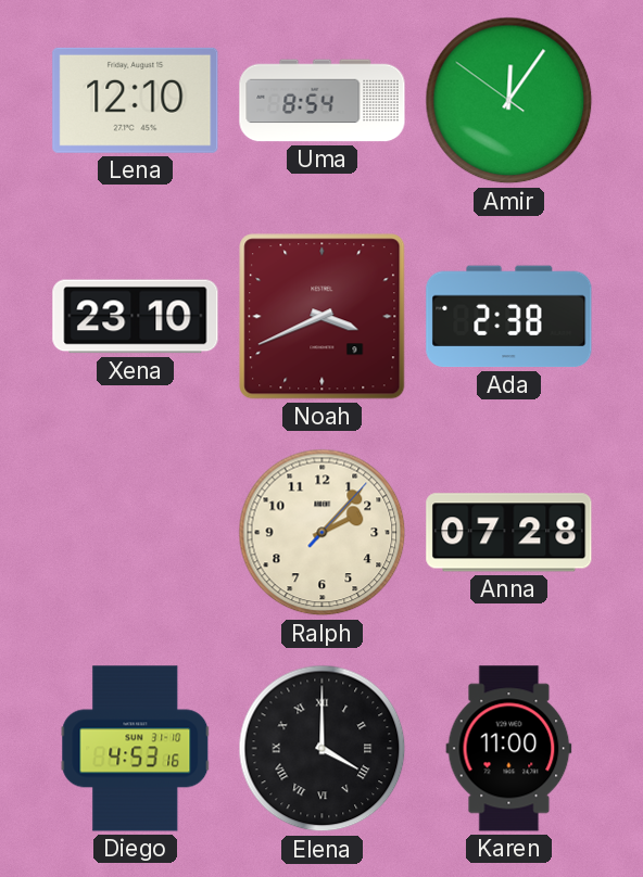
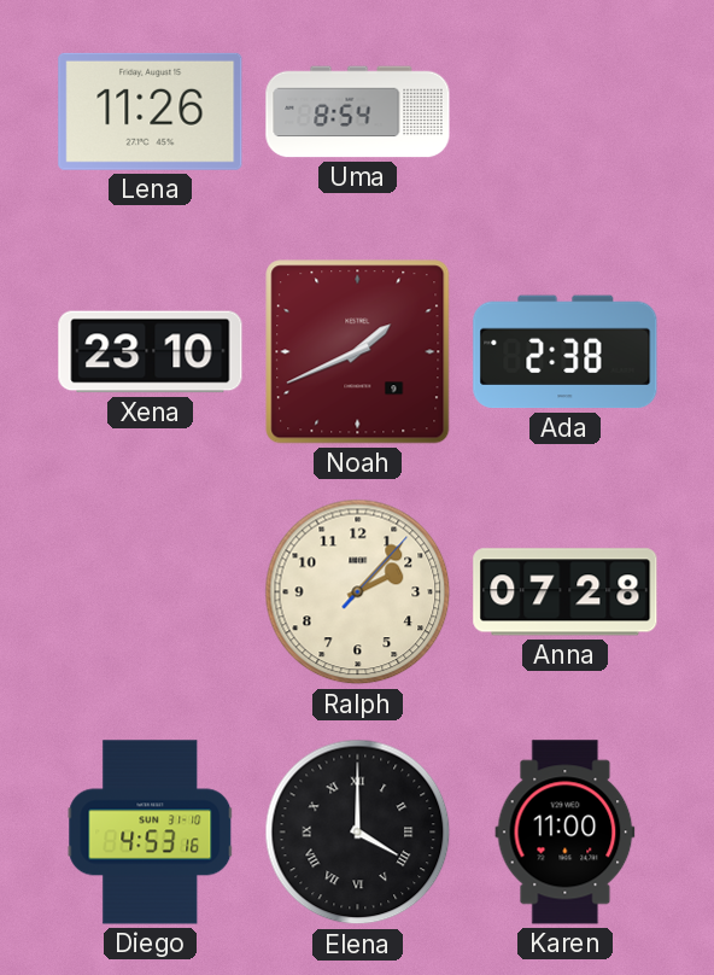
Lena: 12:10 -> 11:26 (151, 111)
Amir: 12:05 -> none (509, 101)
Noah: 3:41 -> 1:41 (358, 352)
